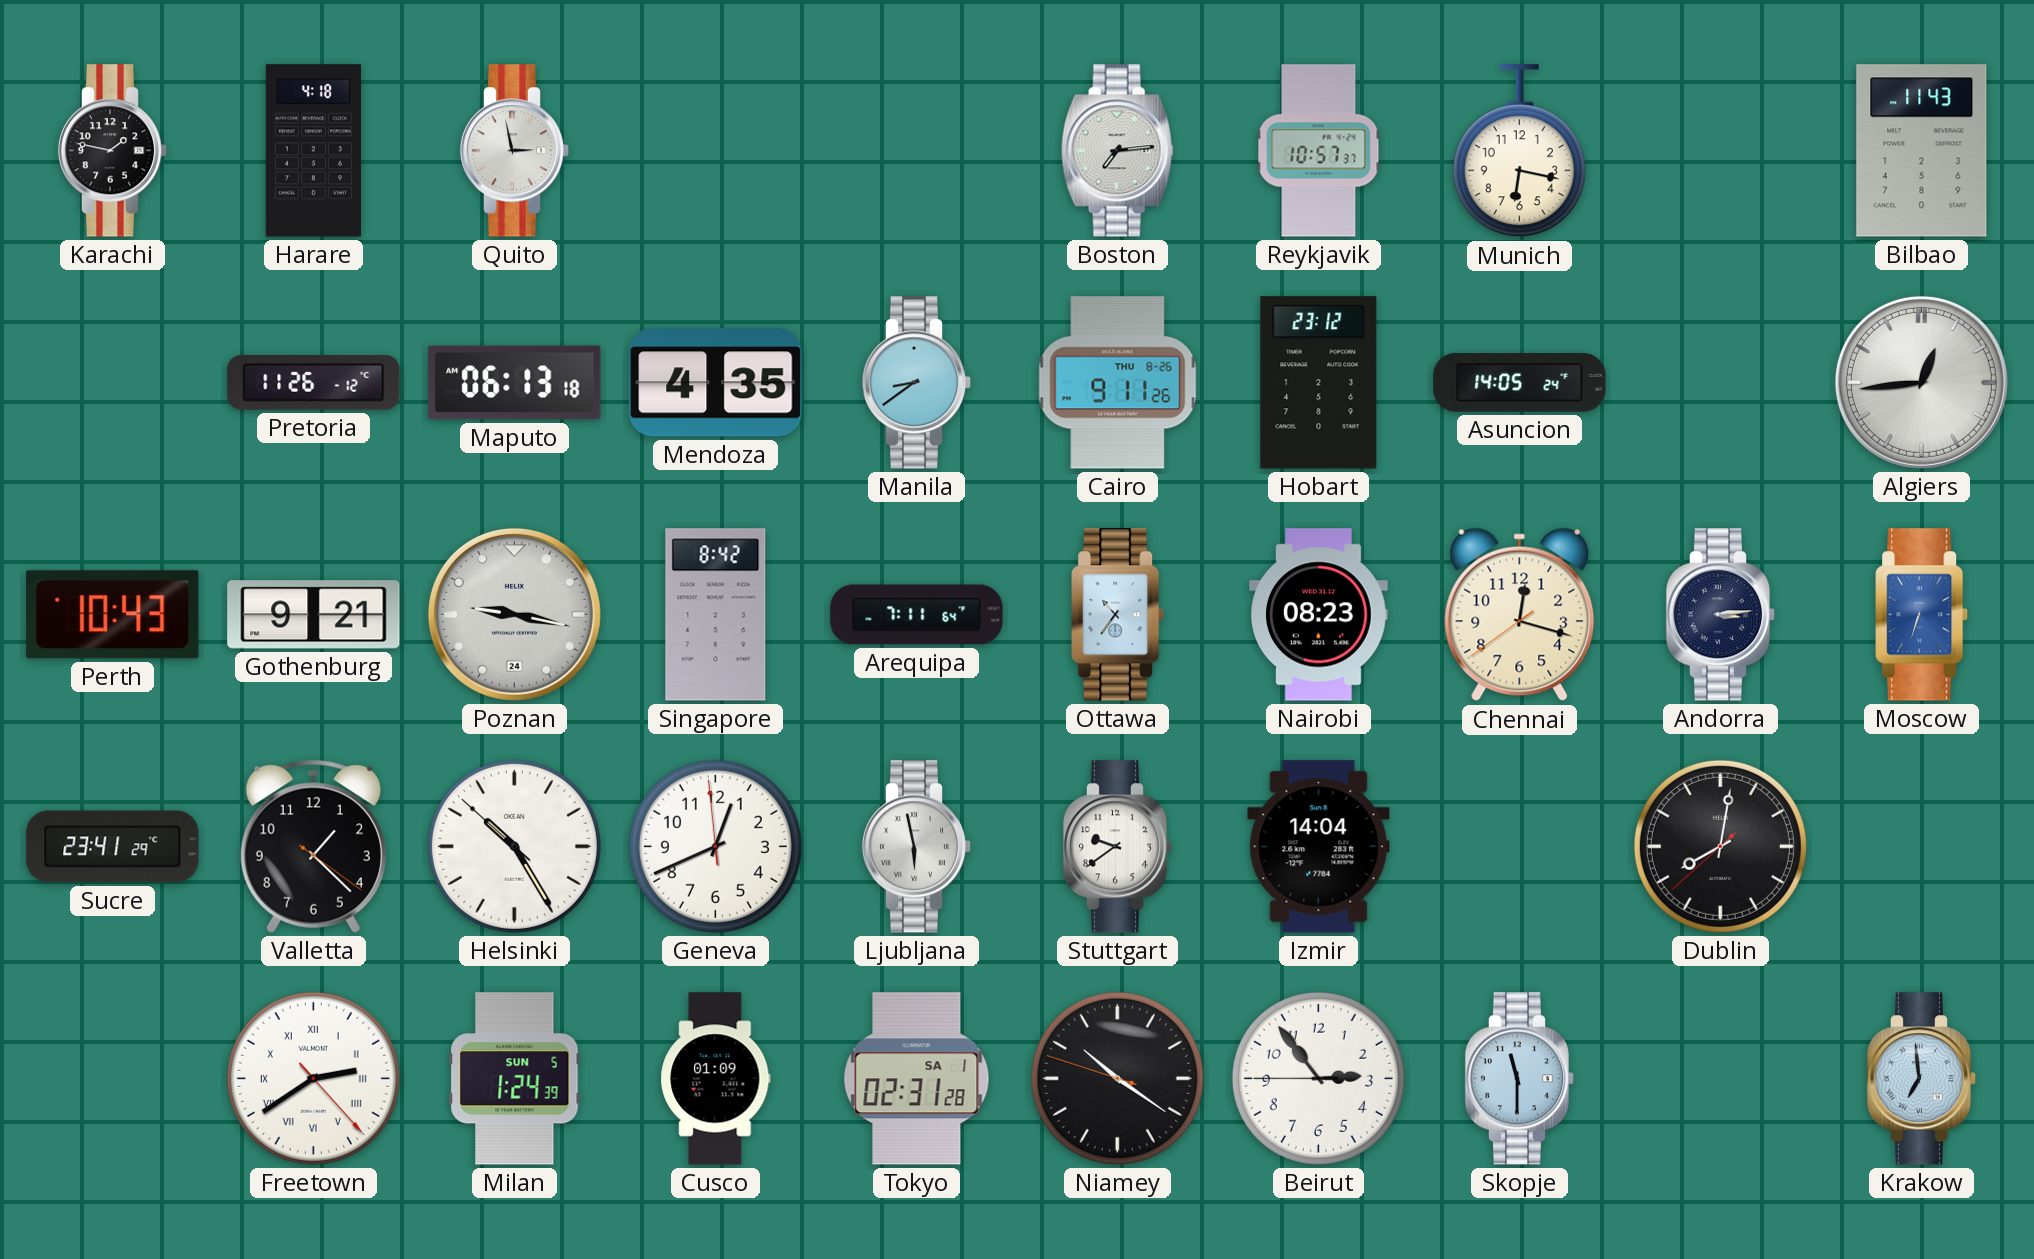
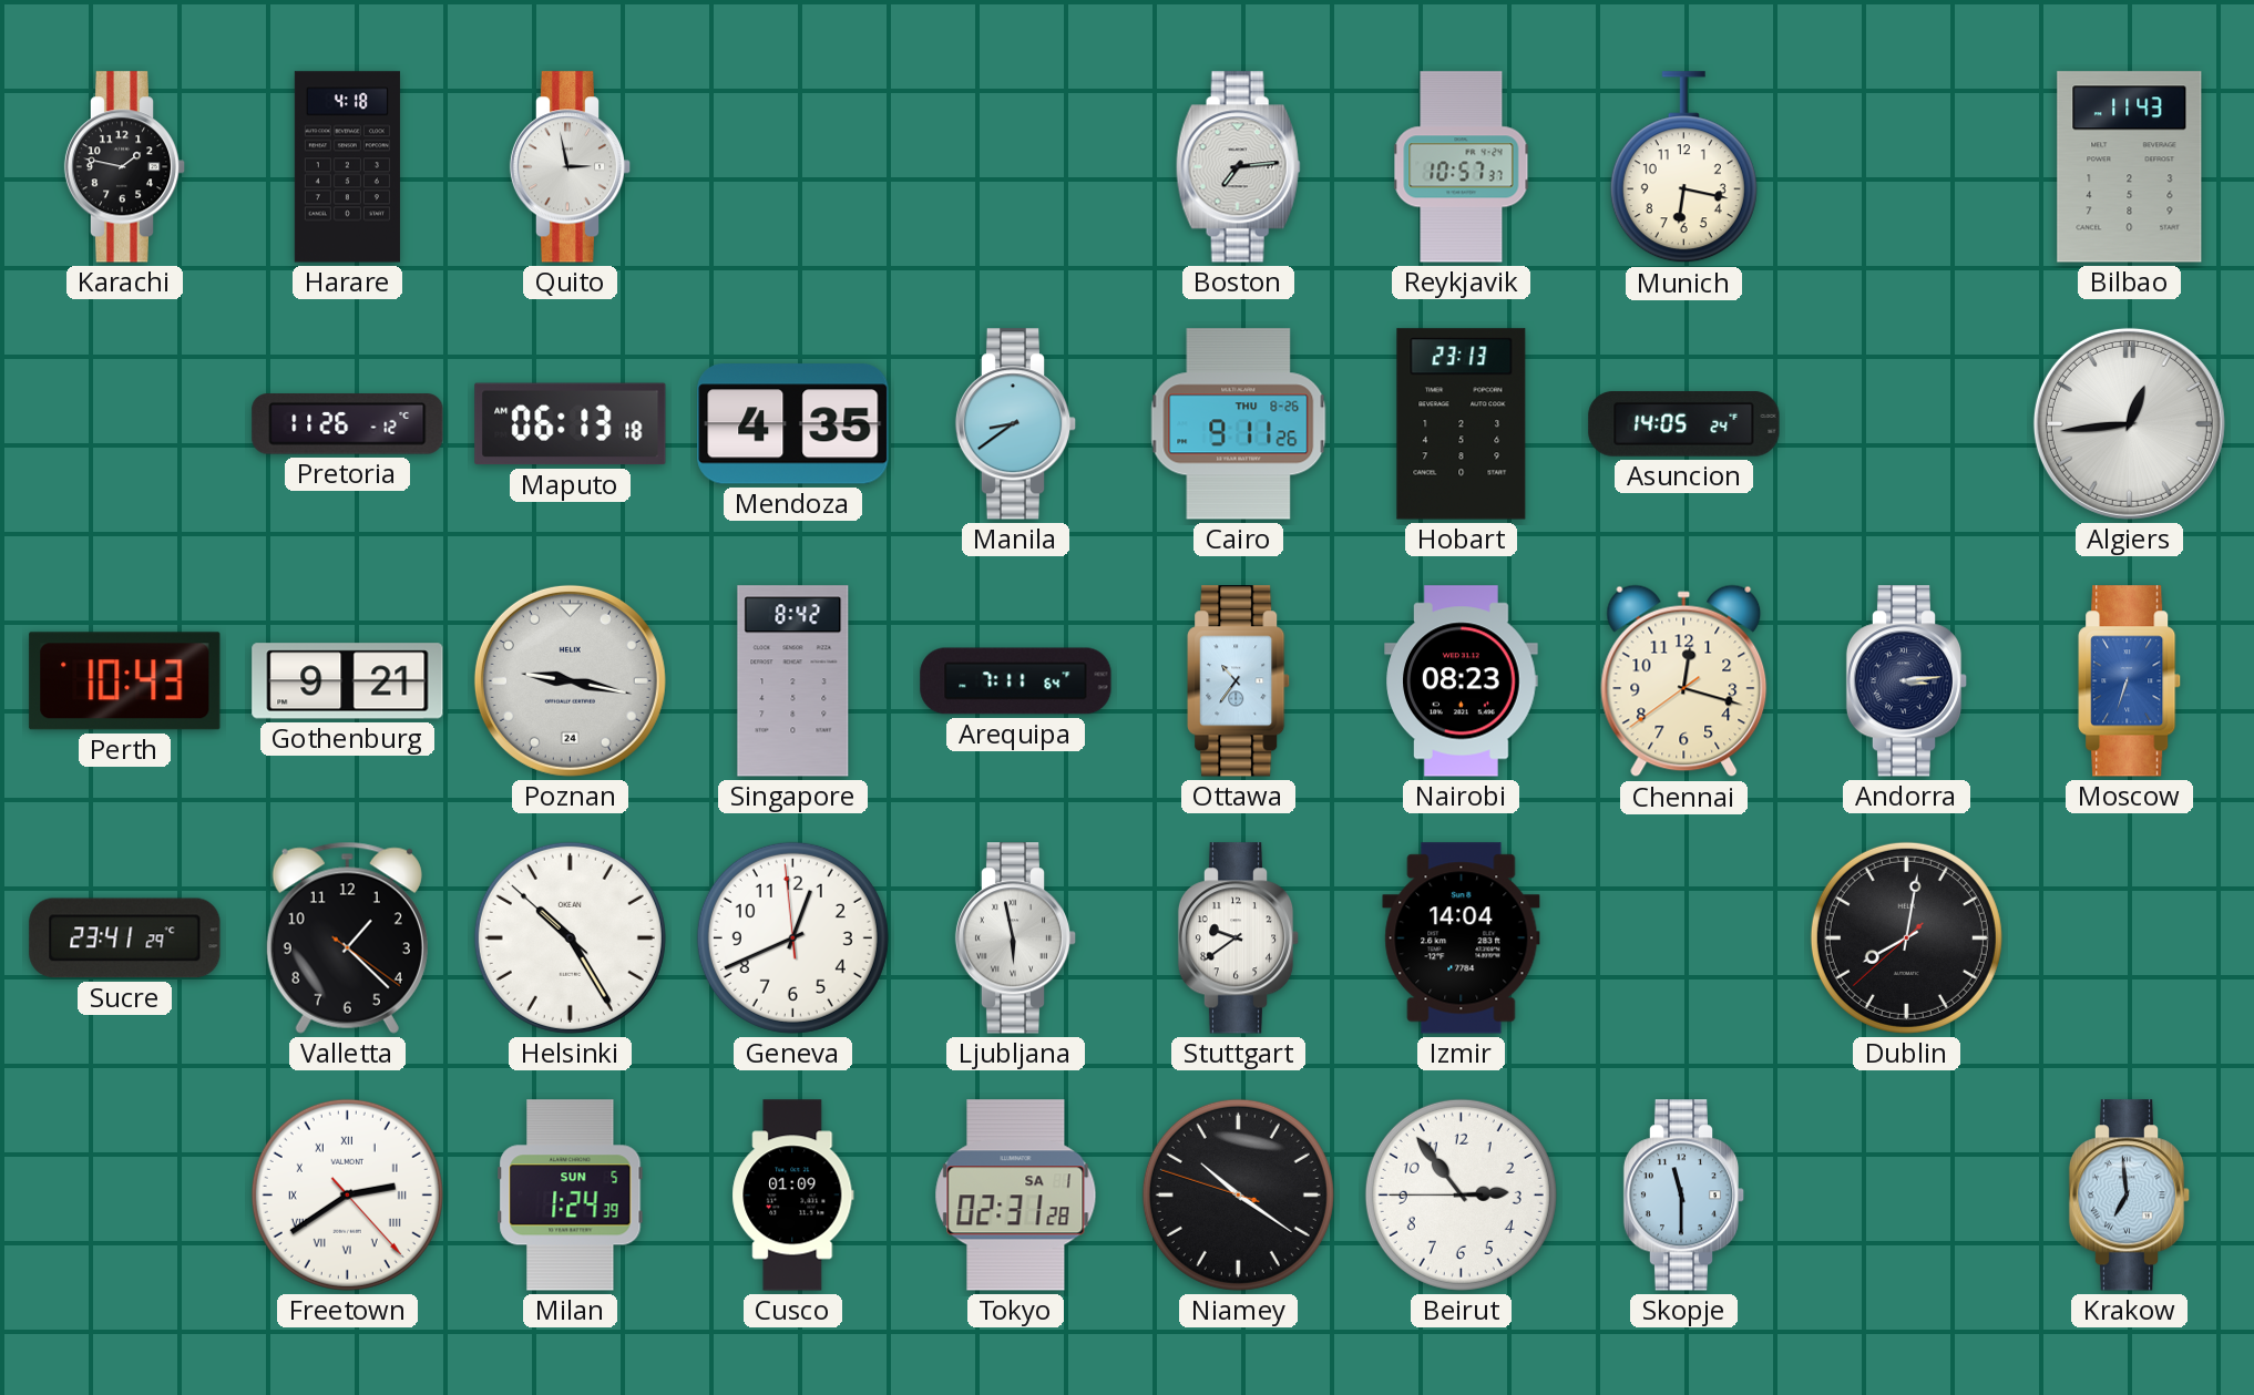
Hobart: 23:12 -> 23:13 (1462, 424)
